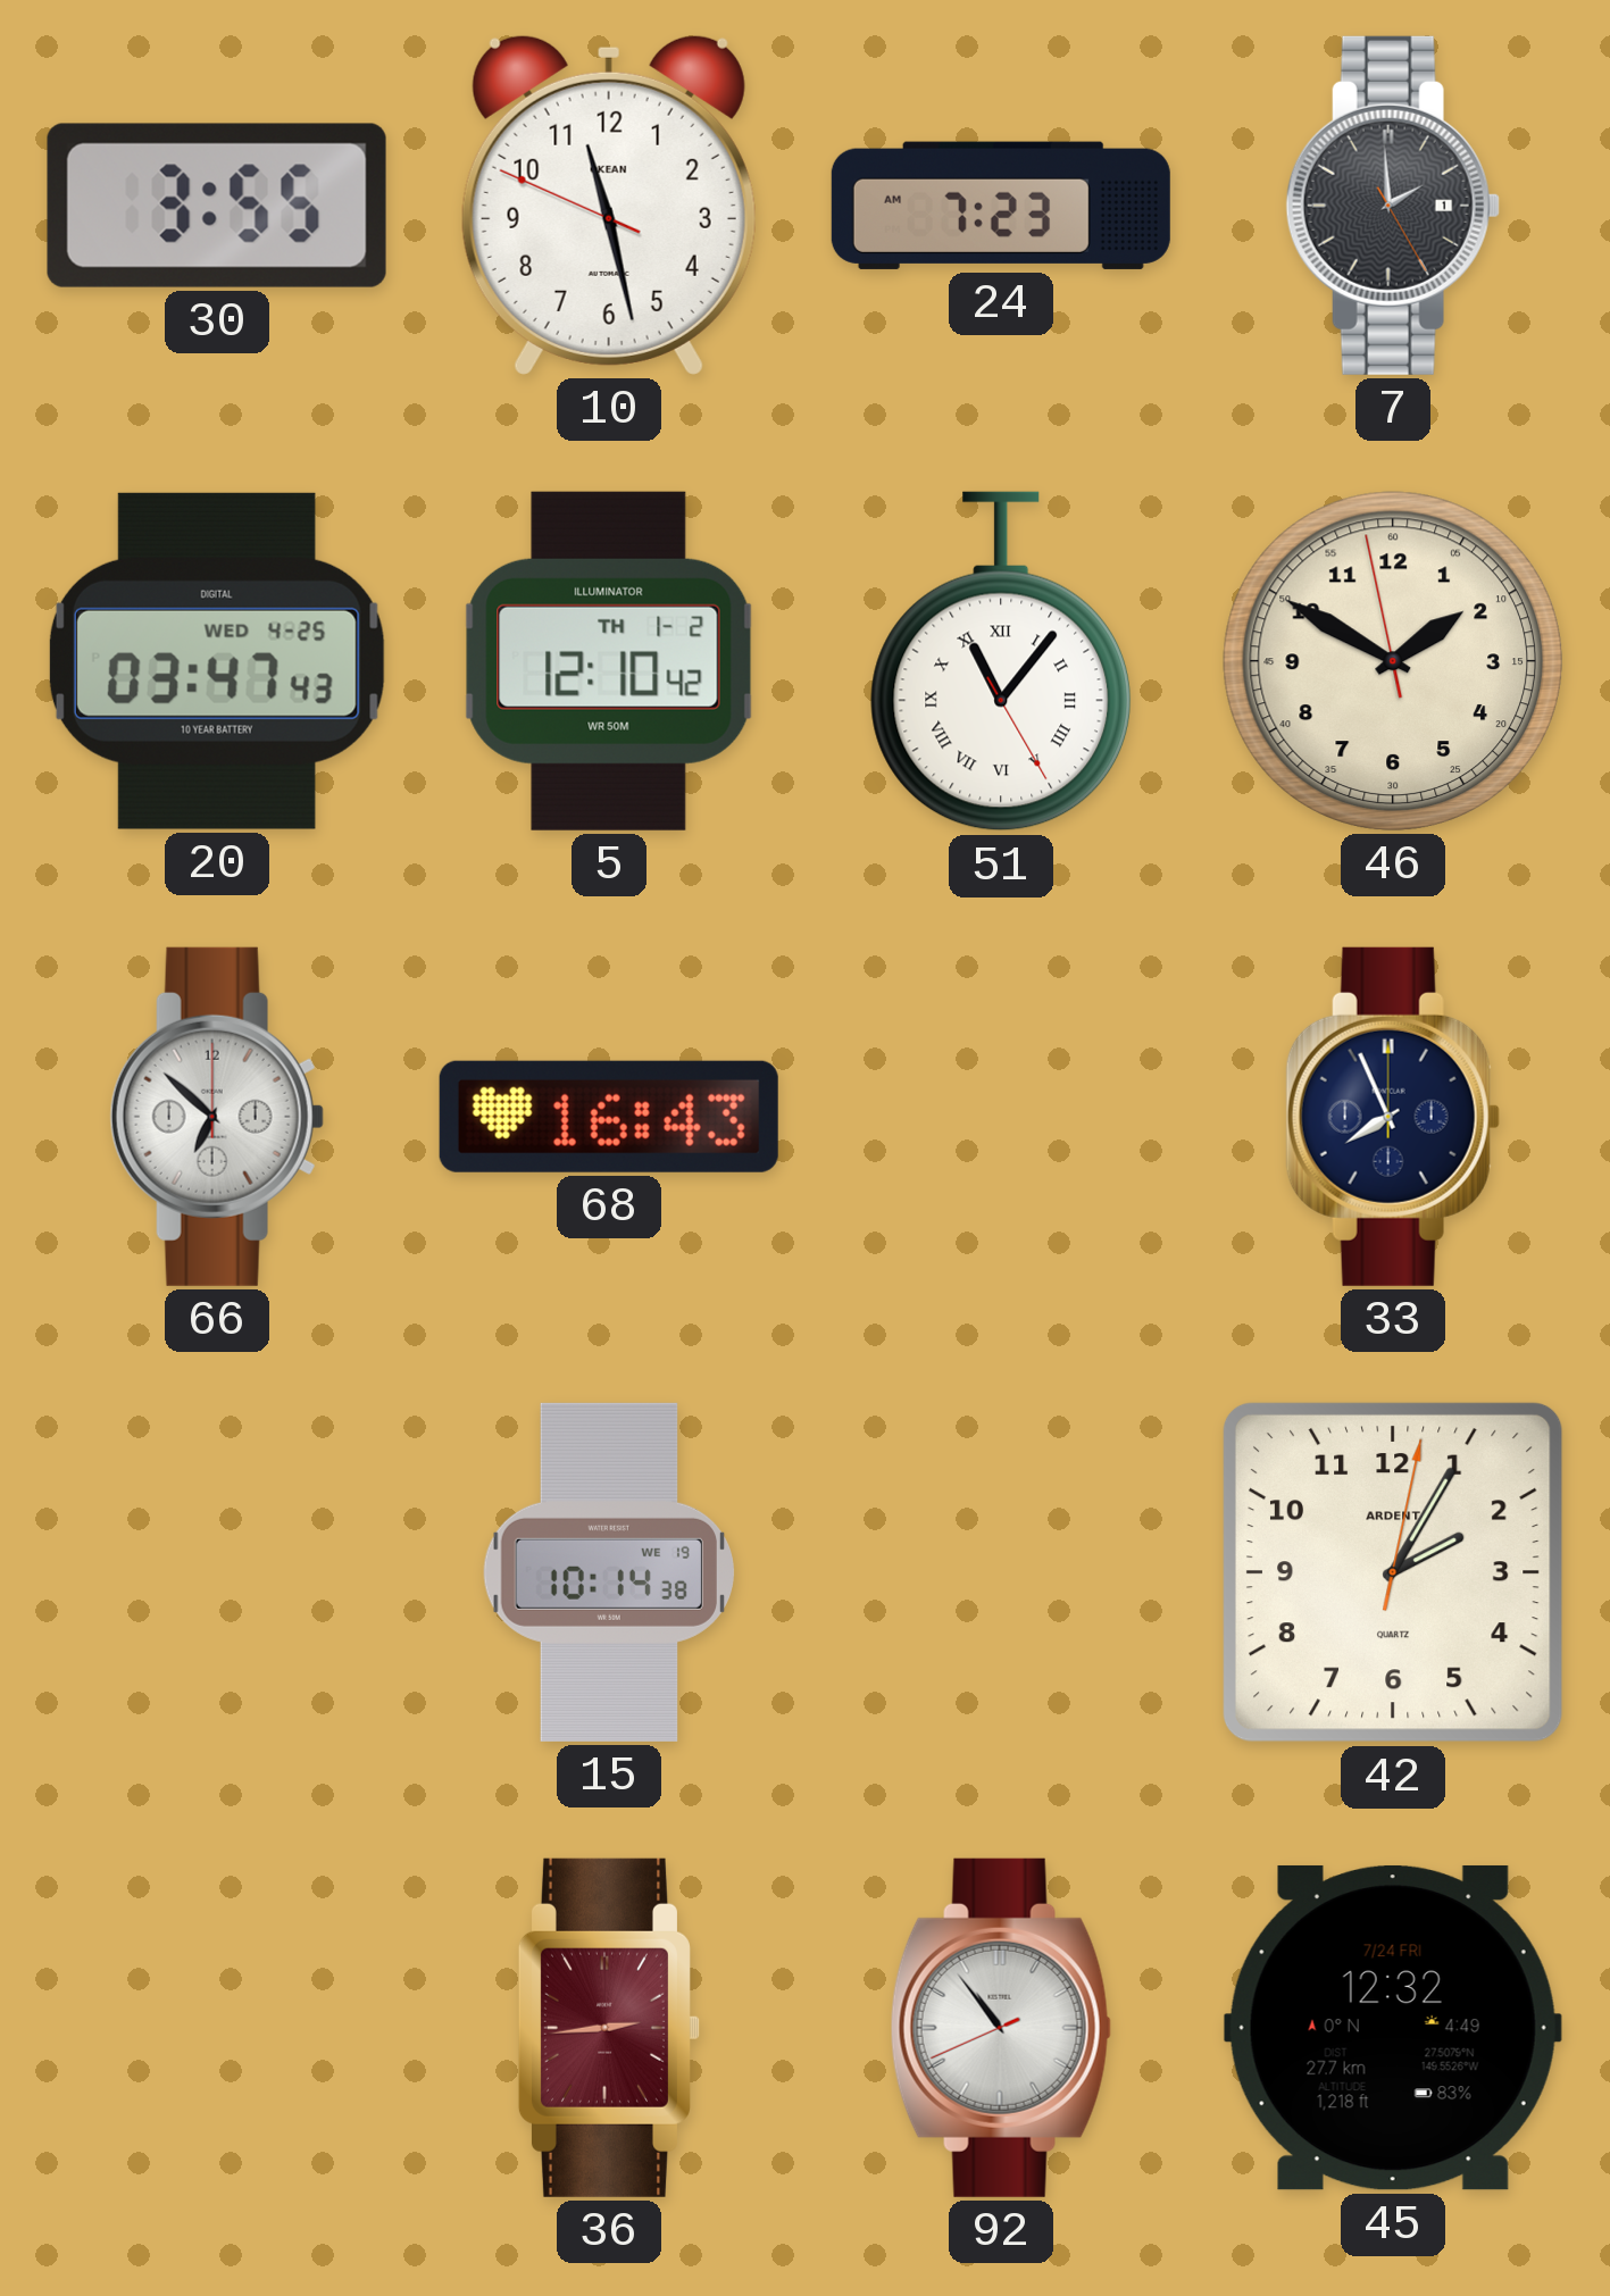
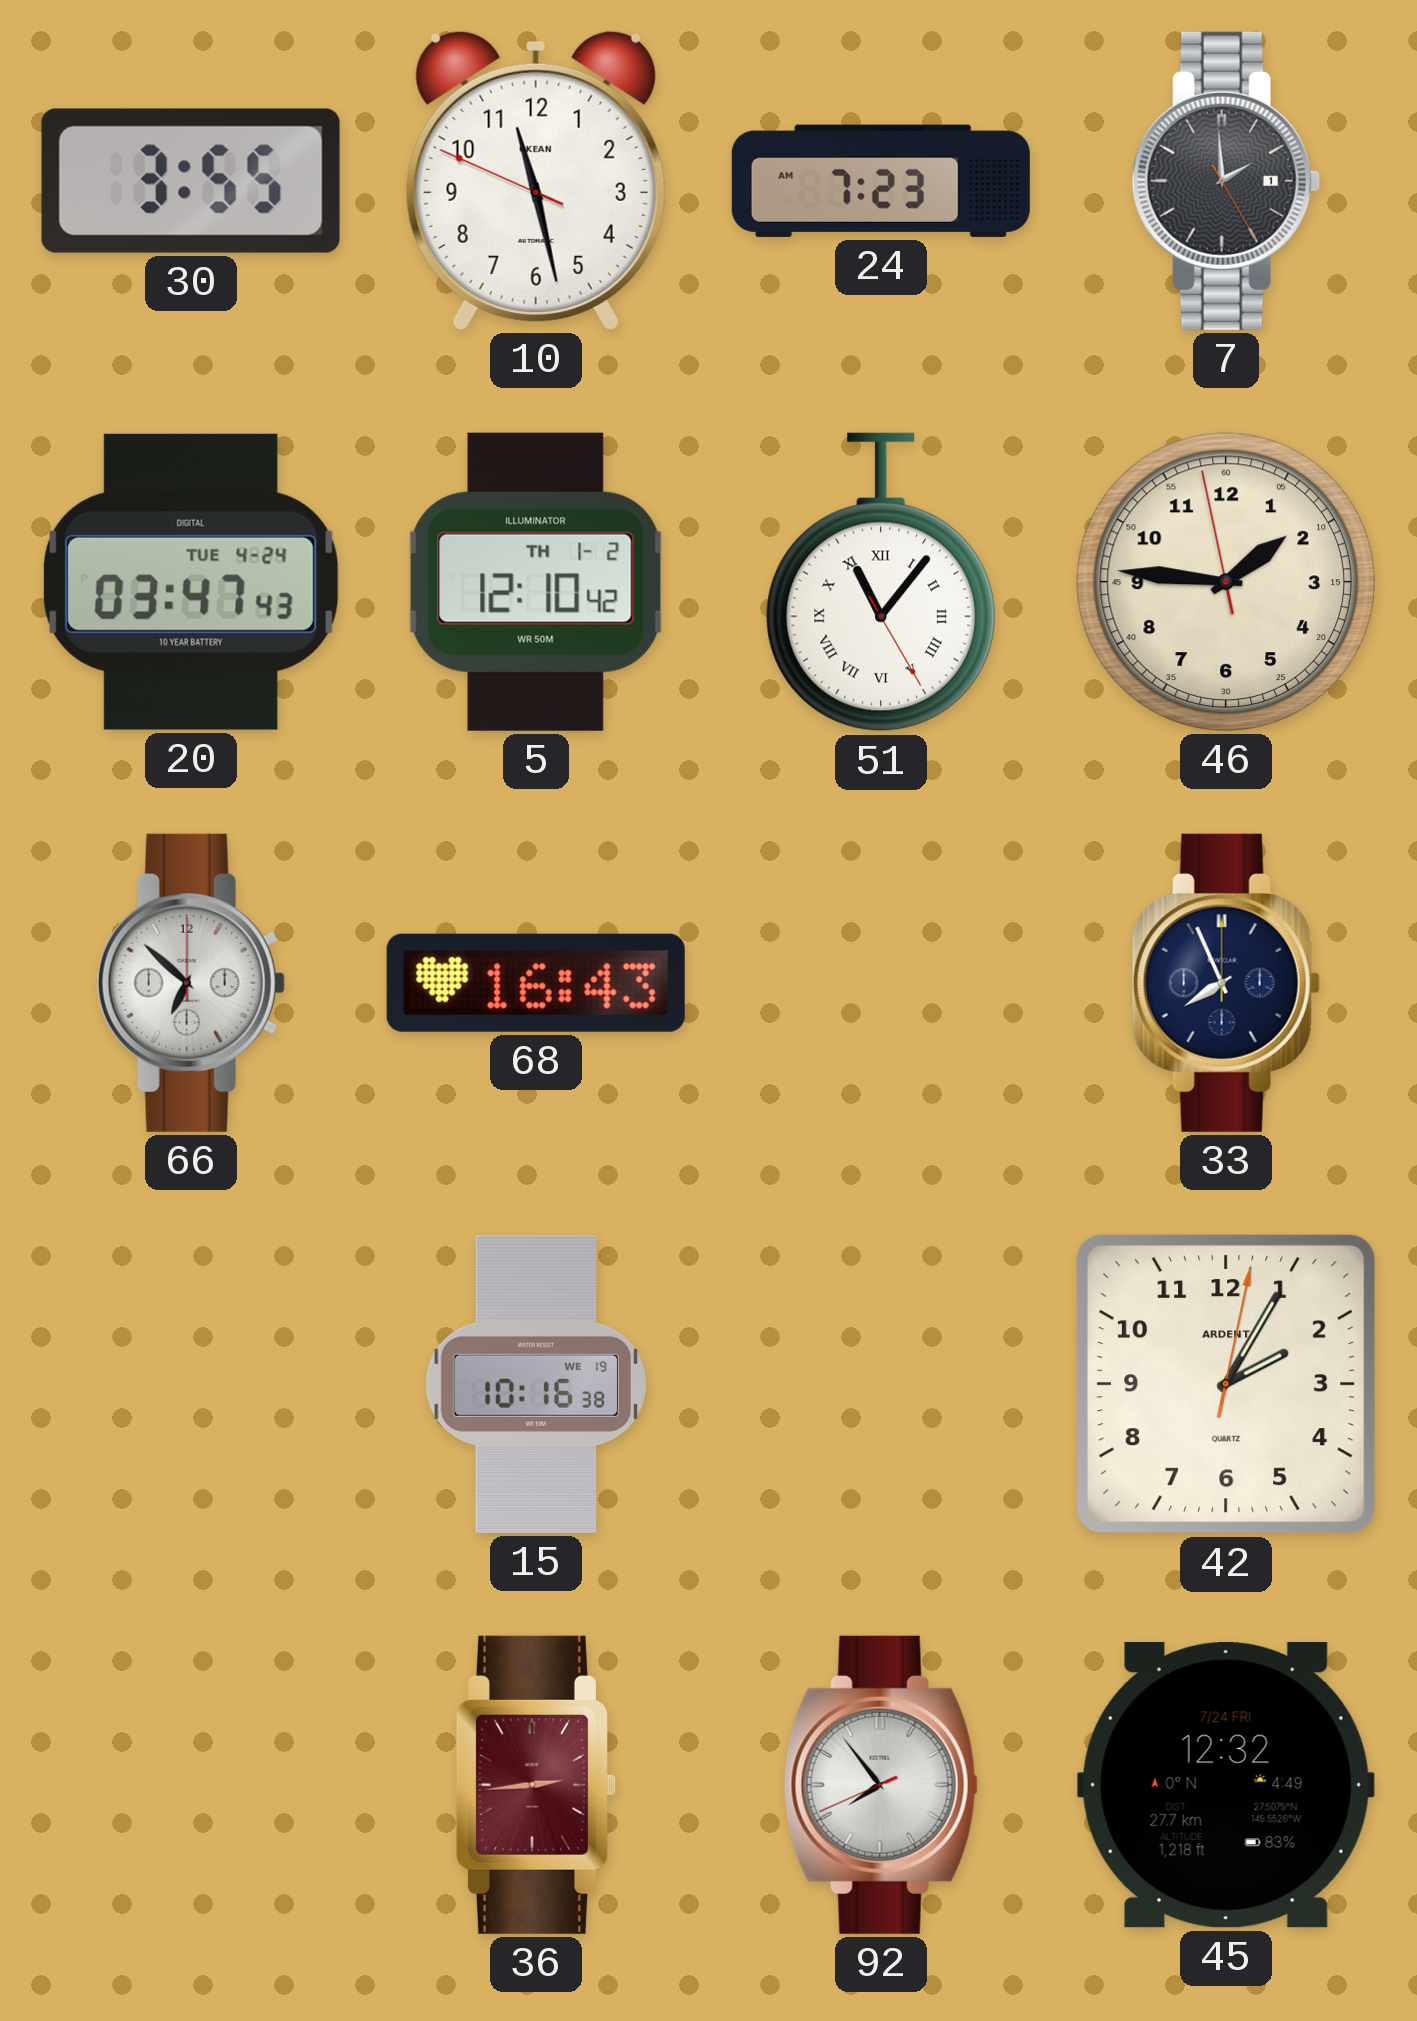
20 date: WED 4-25 -> TUE 4-24 (191, 582)
46: 1:49 -> 1:45 (1226, 582)
15: 10:14 -> 10:16 (535, 1384)
92: 10:53 -> 7:53 (881, 1785)
